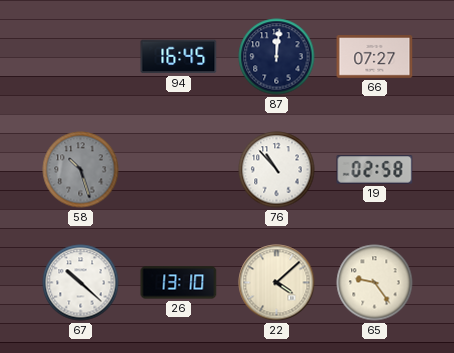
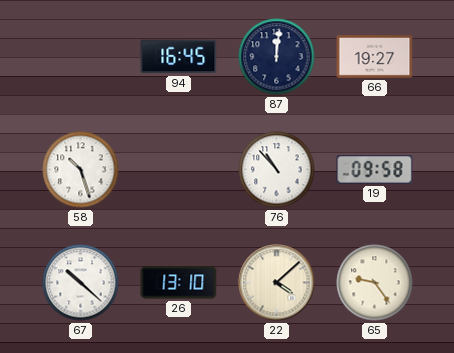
66: 07:27 -> 19:27 (375, 57)
58 dial: grey -> white (81, 170)
19: 02:58 -> 09:58 (375, 170)
